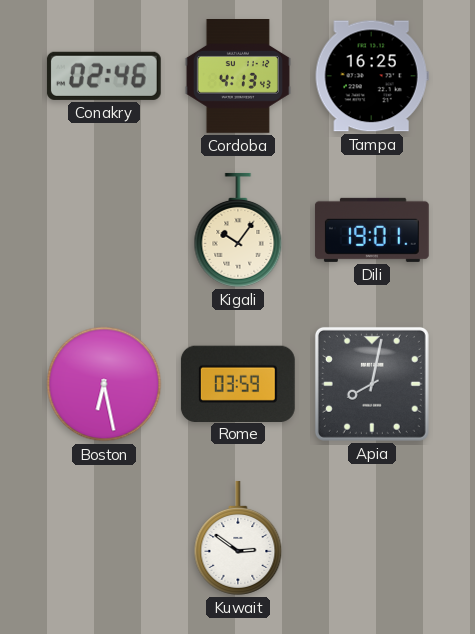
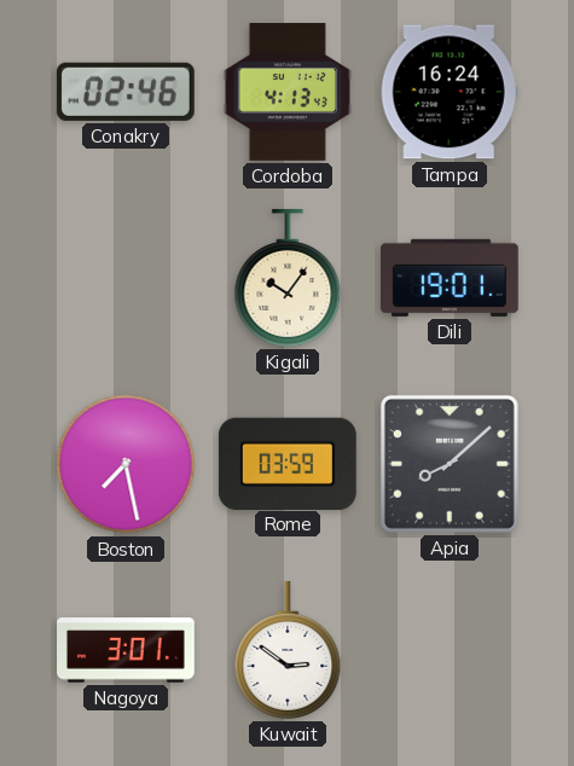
Tampa: 16:25 -> 16:24 (450, 92)
Boston: 6:28 -> 7:28 (126, 464)
Apia: 8:02 -> 8:08 (450, 464)
Nagoya: none -> 3:01 (127, 650)
